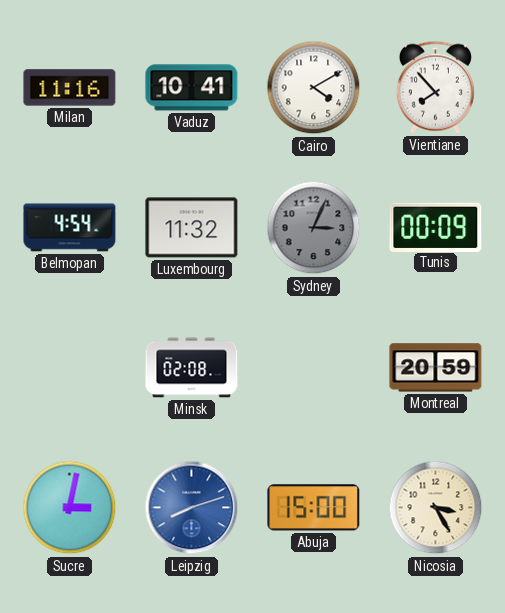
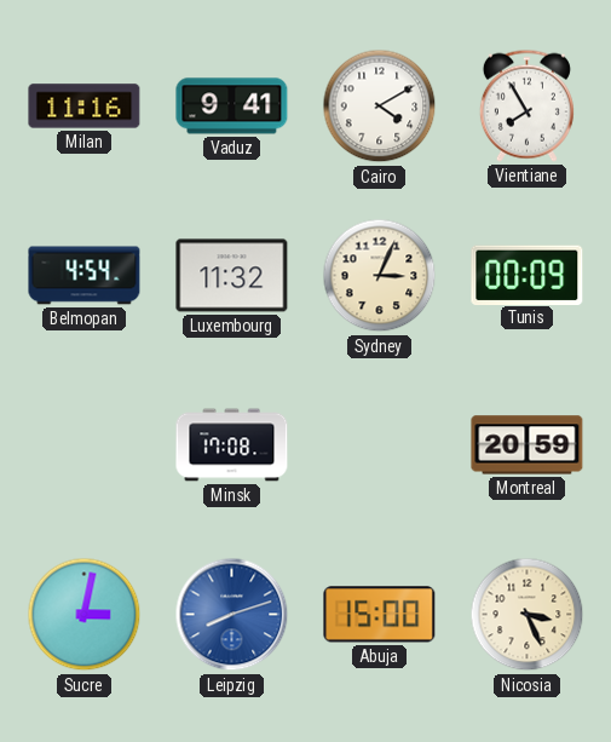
Vaduz: 10:41 -> 9:41 (232, 107)
Vientiane: 7:53 -> 7:55 (526, 105)
Sydney dial: grey -> cream (380, 276)
Minsk: 02:08 -> 17:08 (232, 445)
Nicosia: 3:25 -> 3:26 (528, 615)
